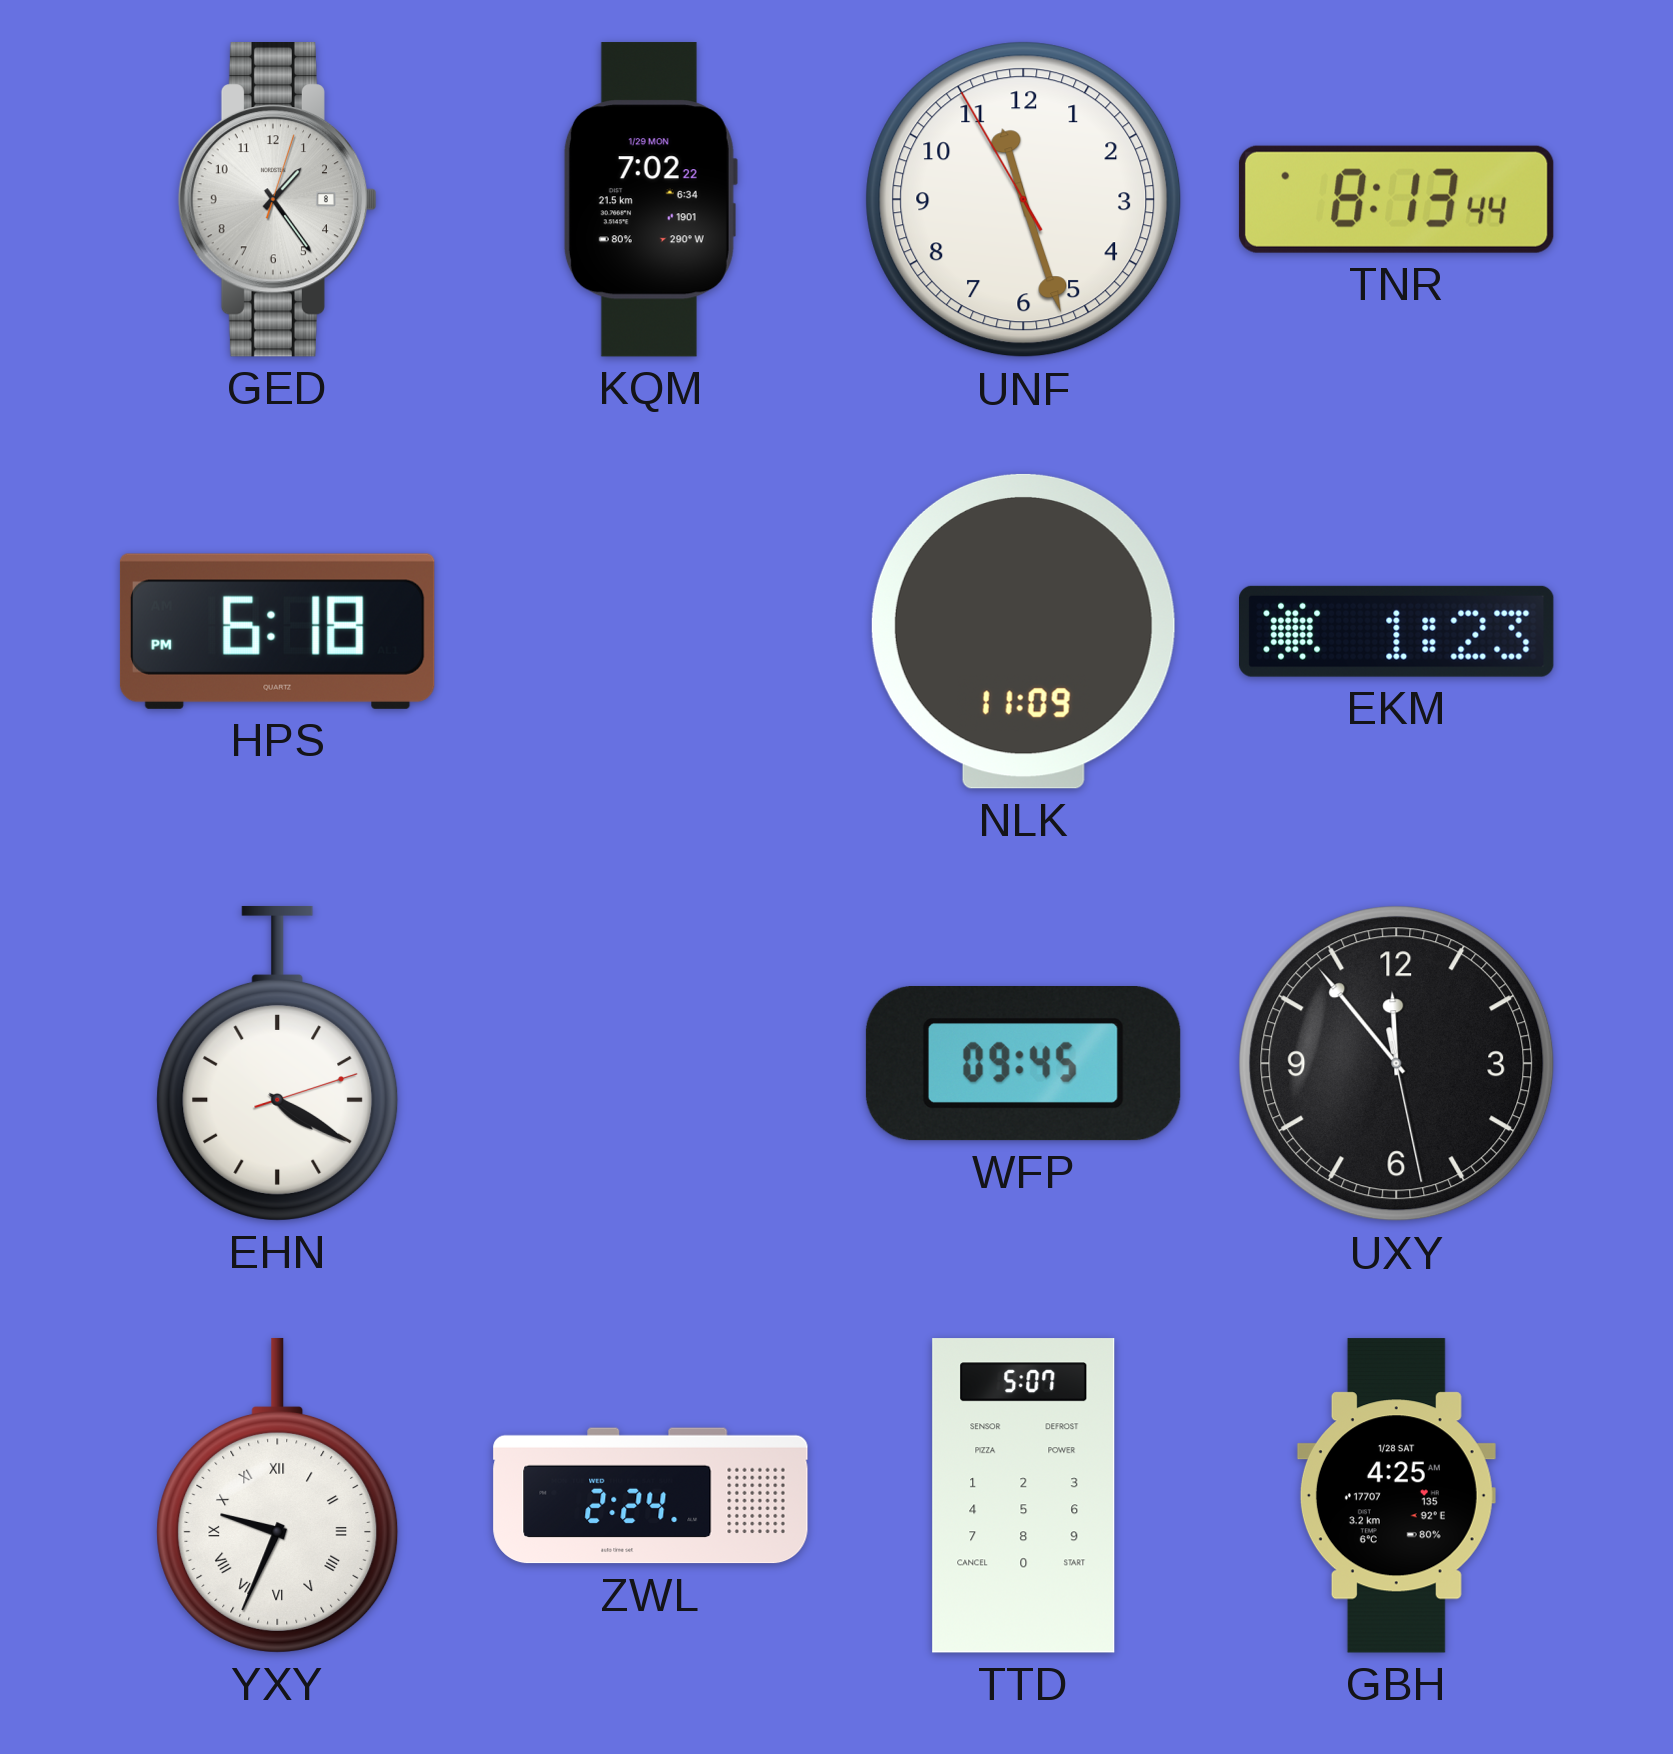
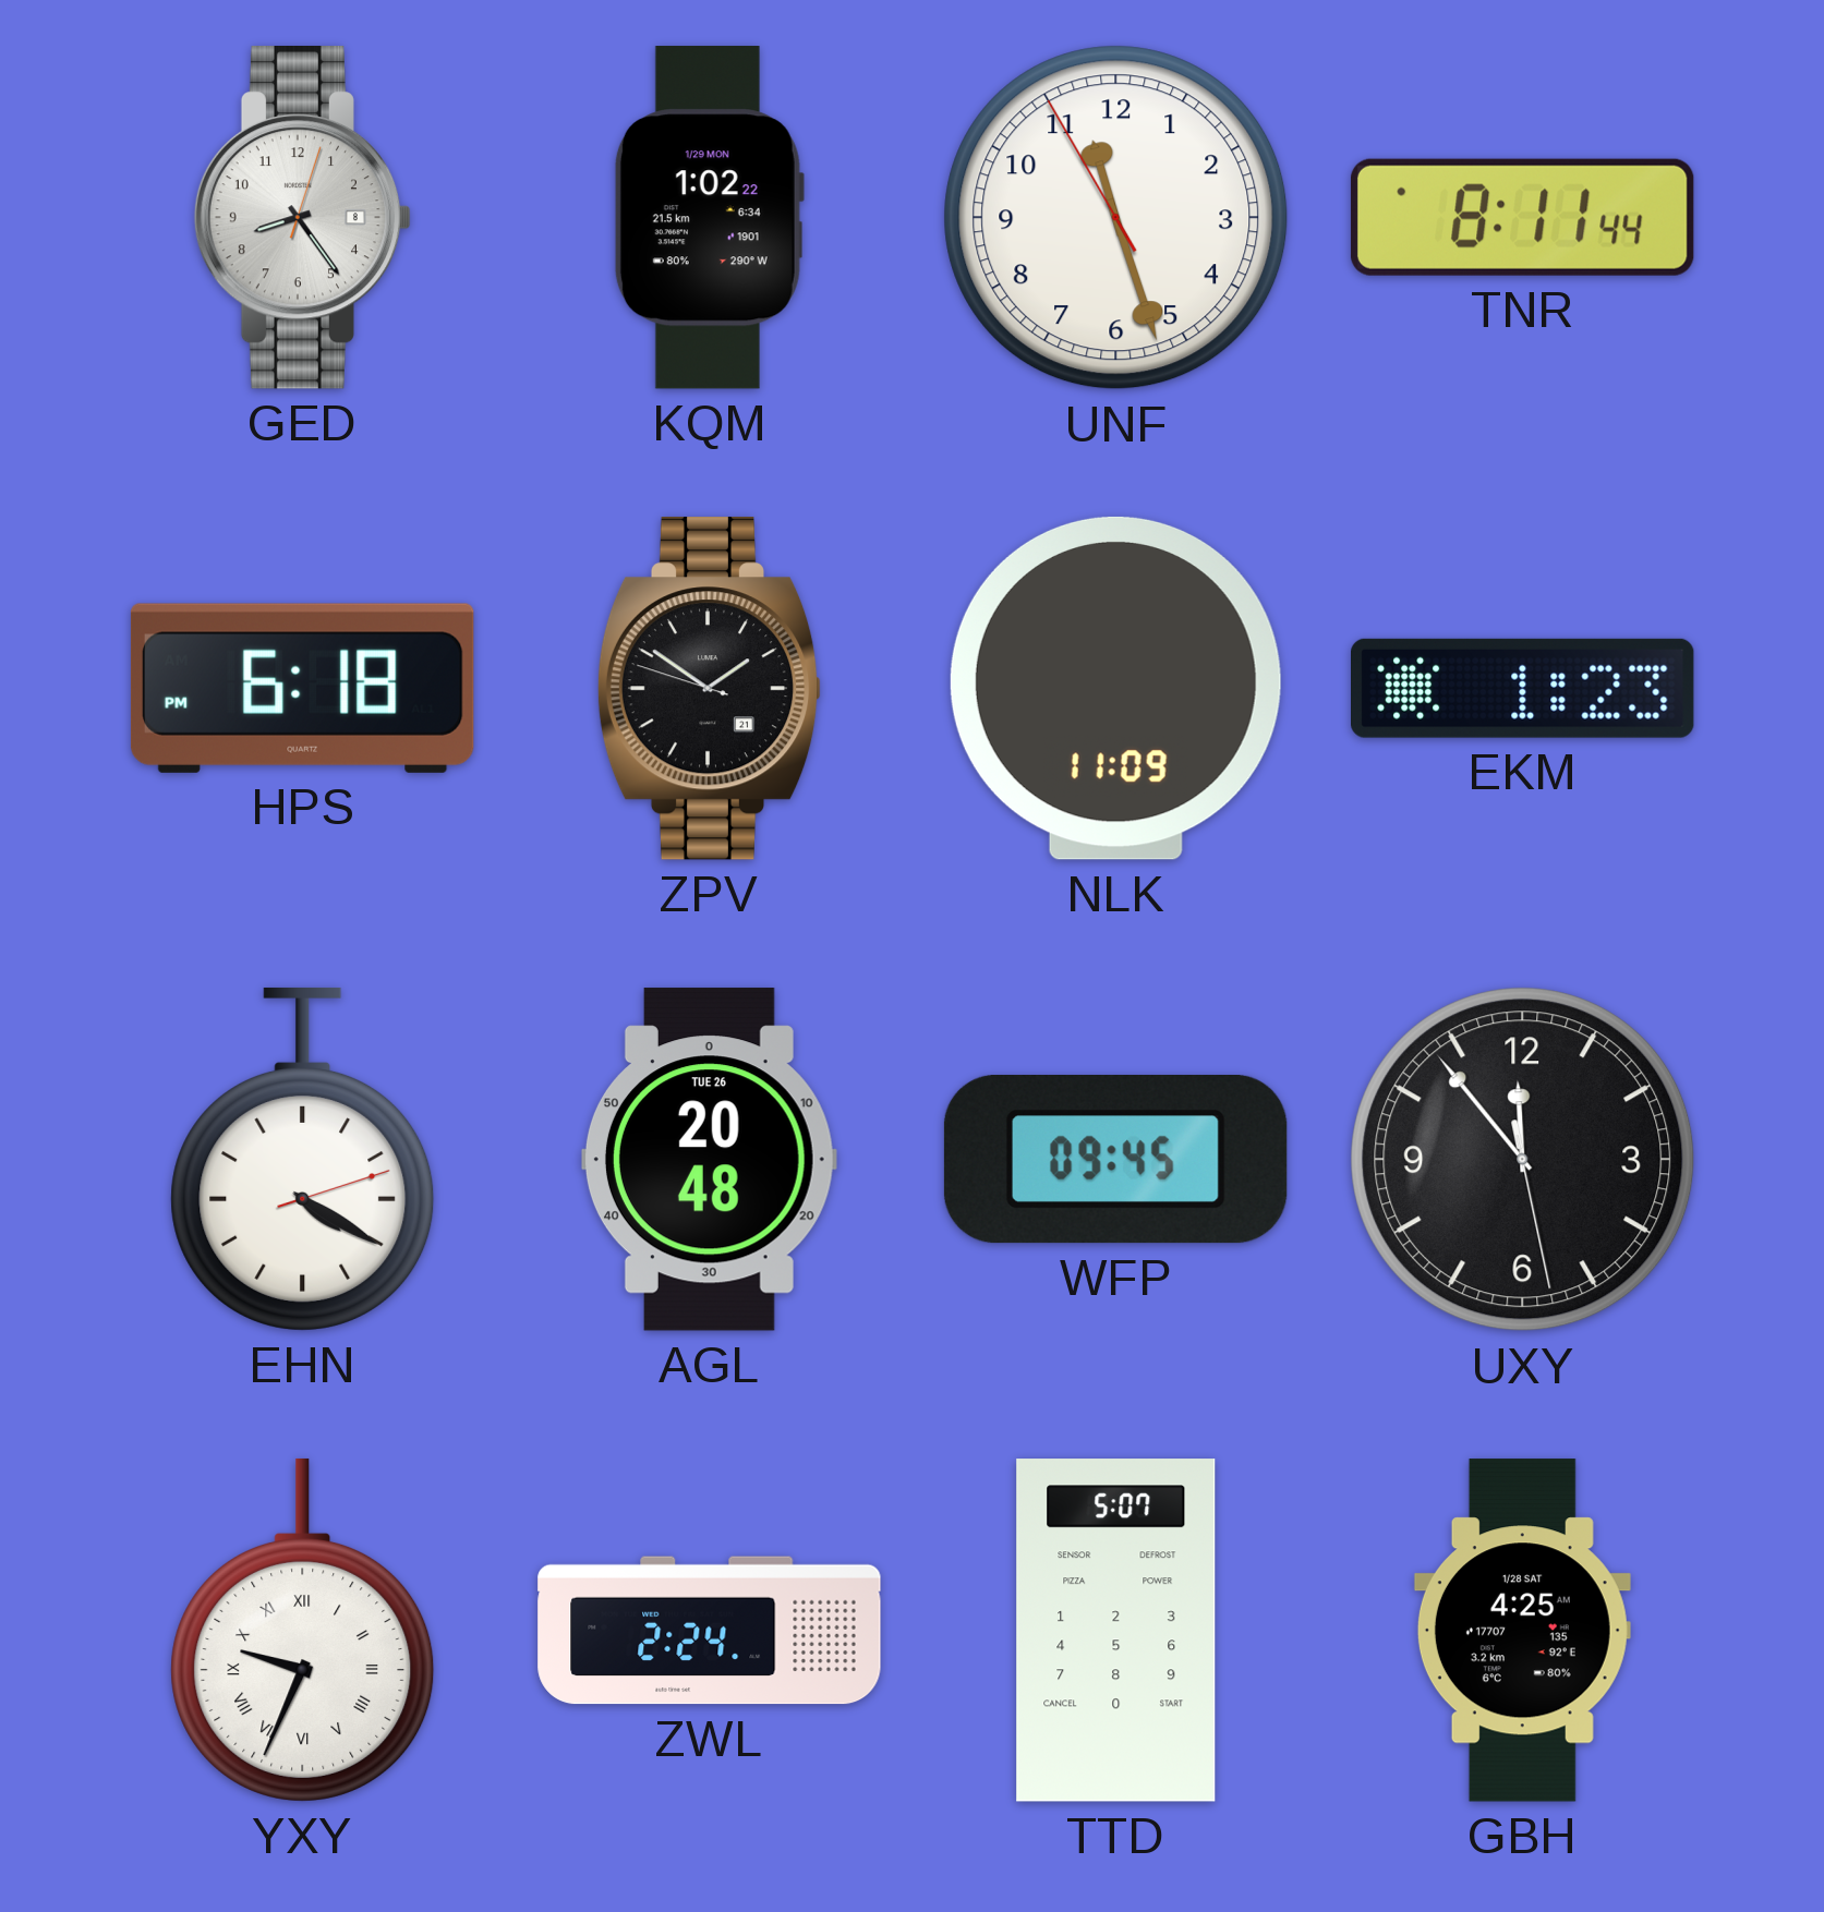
GED: 1:24 -> 8:24 (303, 218)
KQM: 7:02 -> 1:02 (709, 218)
TNR: 8:13 -> 8:11 (1522, 217)
ZPV: none -> 1:50 (710, 689)
AGL: none -> 20:48 (709, 1160)
